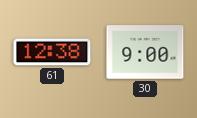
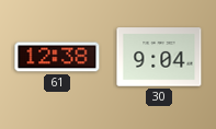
30: 9:00 -> 9:04 (159, 57)
